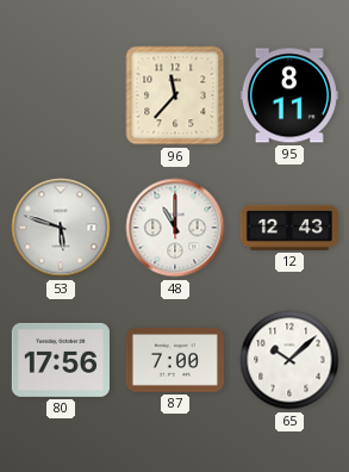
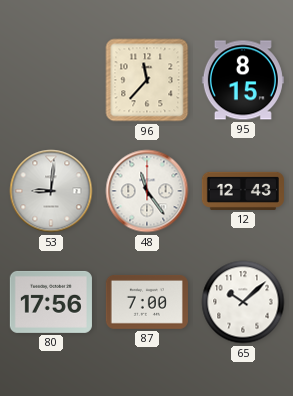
95: 8:11 -> 8:15 (243, 80)
53: 5:48 -> 9:01 (51, 191)
48: 11:00 -> 11:24 (147, 191)
